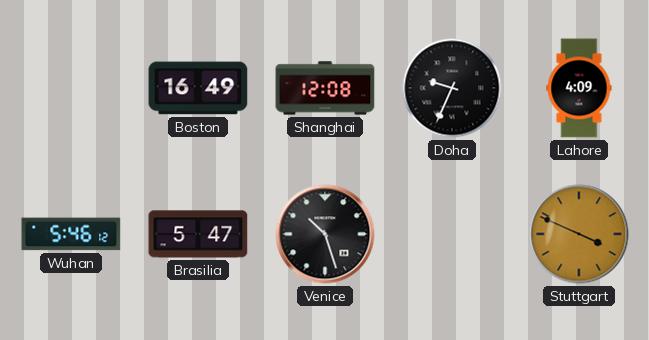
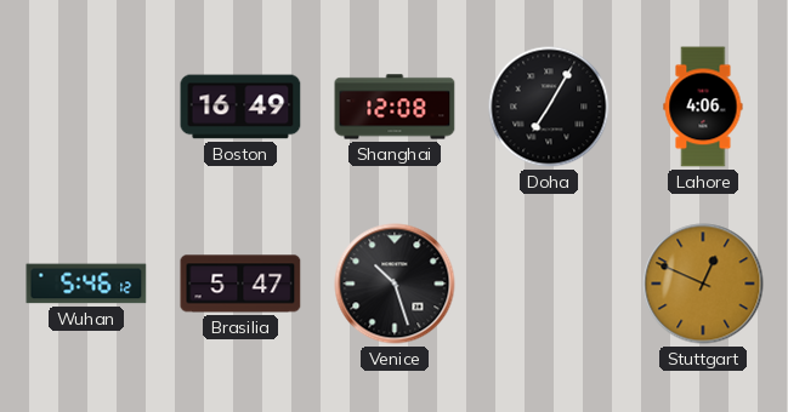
Doha: 9:34 -> 7:05 (549, 107)
Lahore: 4:09 -> 4:06 (703, 107)
Stuttgart: 3:49 -> 12:49 (703, 284)
